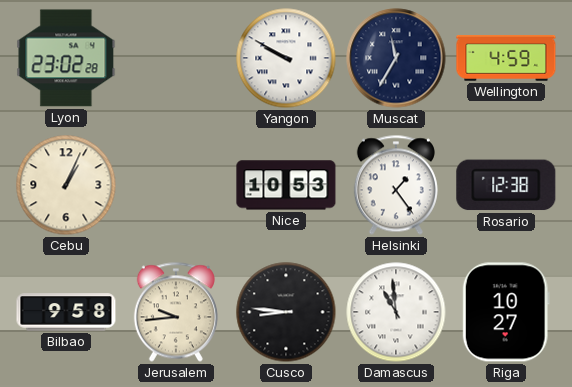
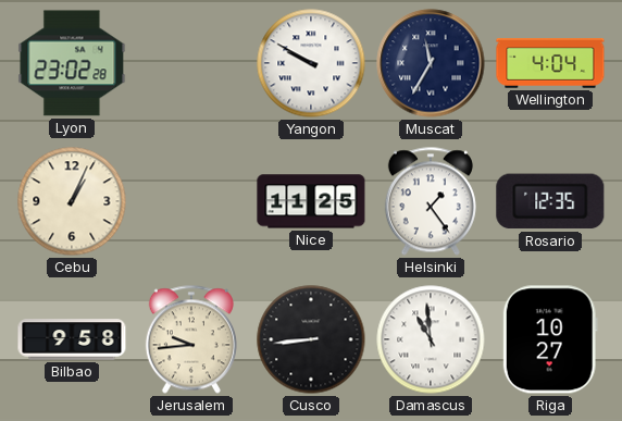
Wellington: 4:59 -> 4:04 (550, 63)
Nice: 10:53 -> 11:25 (311, 201)
Rosario: 12:38 -> 12:35 (550, 201)
Cusco: 8:46 -> 8:44 (311, 339)
